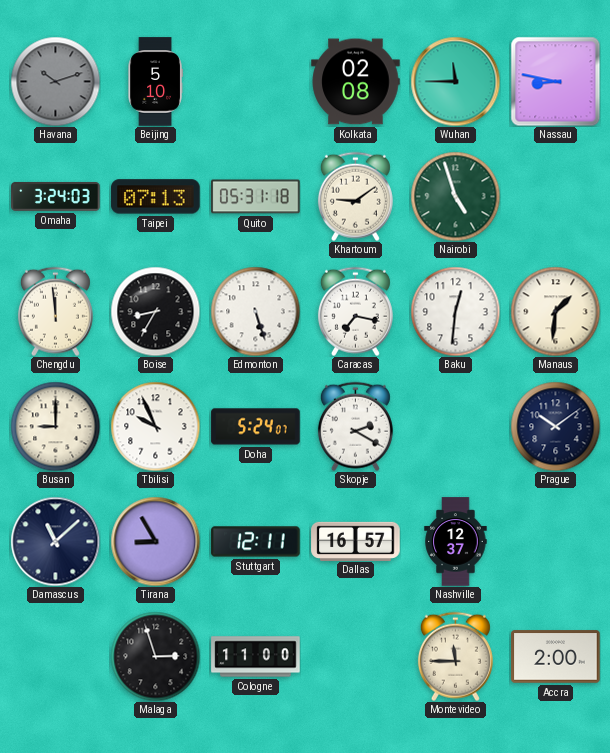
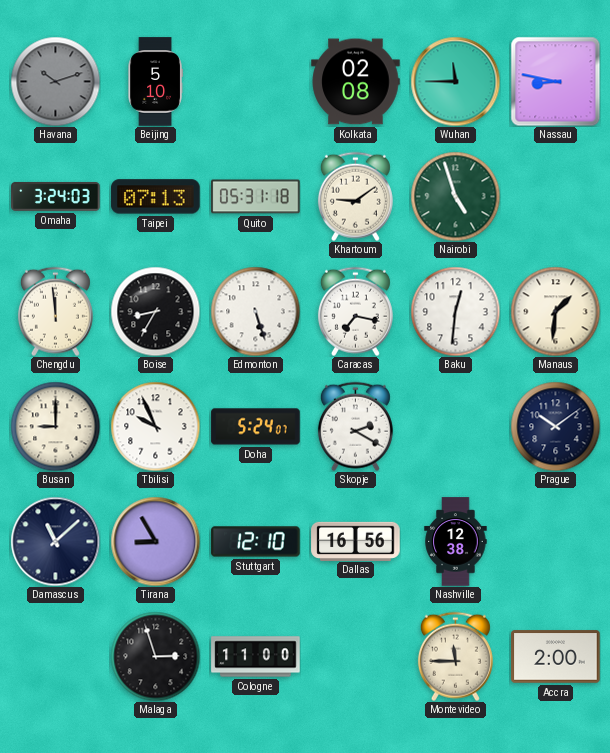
Stuttgart: 12:11 -> 12:10 (256, 542)
Dallas: 16:57 -> 16:56 (356, 541)
Nashville: 12:37 -> 12:38 (456, 542)
